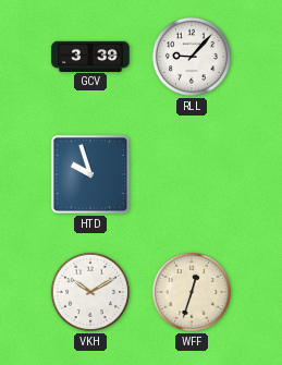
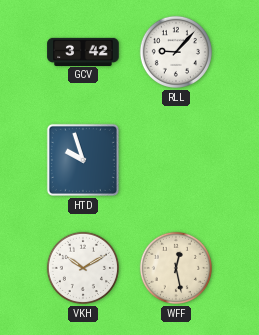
GCV: 3:39 -> 3:42 (83, 51)
WFF: 12:33 -> 12:28 (176, 268)
